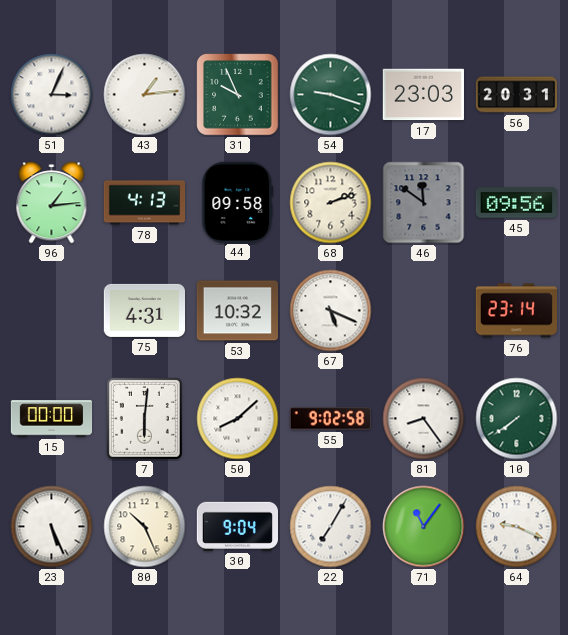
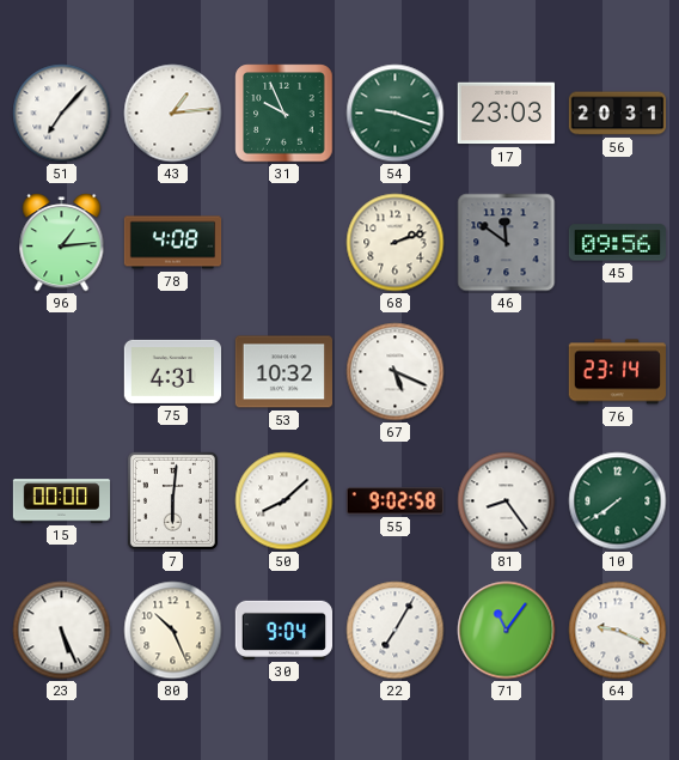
51: 3:04 -> 7:07 (62, 114)
78: 4:13 -> 4:08 (173, 243)
44: 09:58 -> none (238, 202)
